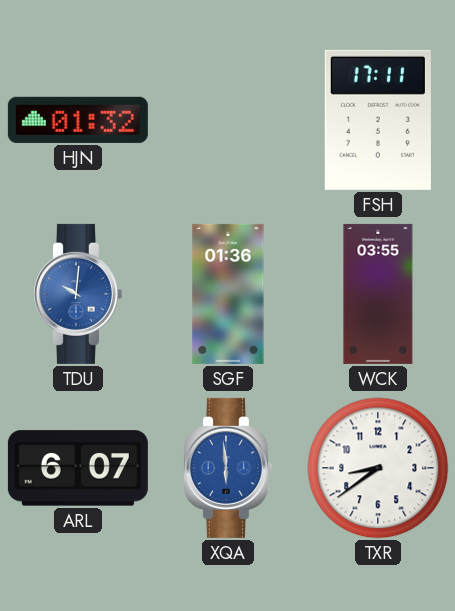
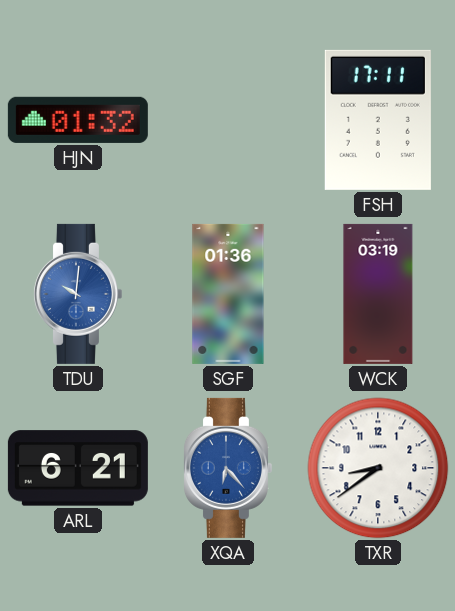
WCK: 03:55 -> 03:19 (378, 294)
ARL: 6:07 -> 6:21 (78, 468)
XQA: 5:59 -> 6:23 (227, 468)
